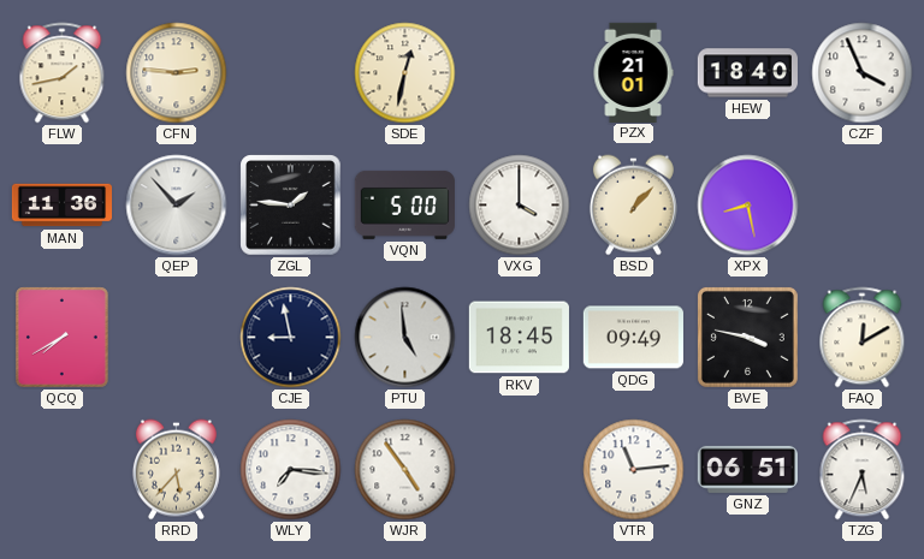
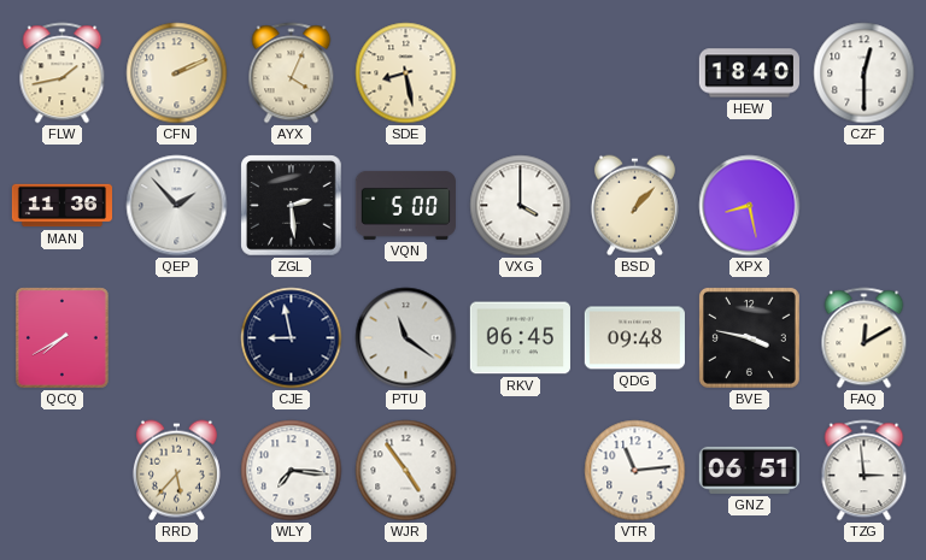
CFN: 2:46 -> 2:11 (177, 73)
AYX: none -> 4:04 (292, 73)
SDE: 12:32 -> 8:28 (406, 73)
PZX: 21:01 -> none (633, 72)
CZF: 3:56 -> 12:30 (865, 73)
ZGL: 1:46 -> 2:29 (292, 206)
PTU: 4:59 -> 11:21 (406, 338)
RKV: 18:45 -> 06:45 (520, 338)
QDG: 09:49 -> 09:48 (634, 338)
TZG: 5:34 -> 2:59 (865, 471)
